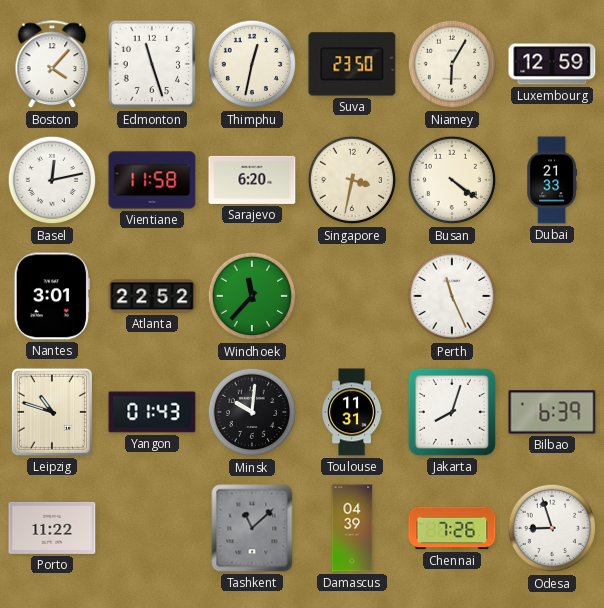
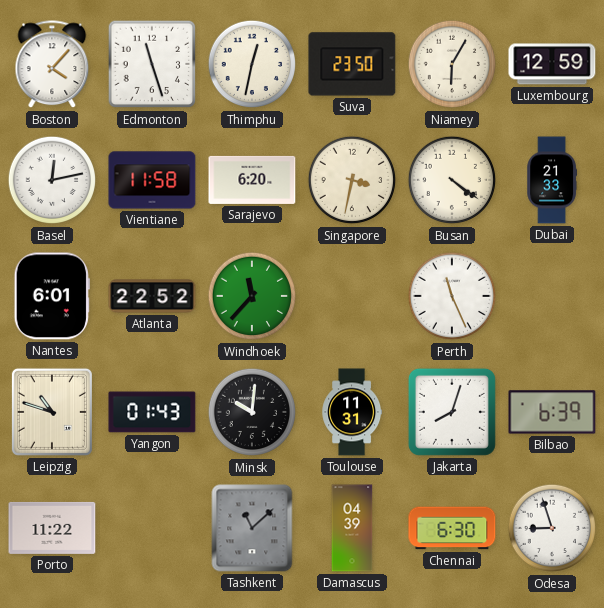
Nantes: 3:01 -> 6:01 (52, 296)
Chennai: 7:26 -> 6:30 (452, 528)
